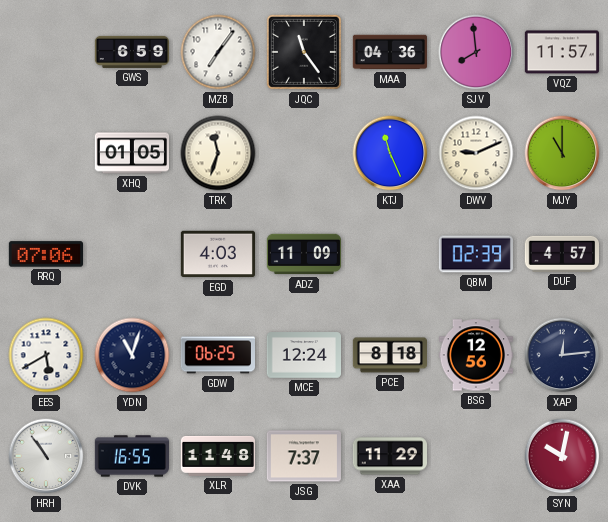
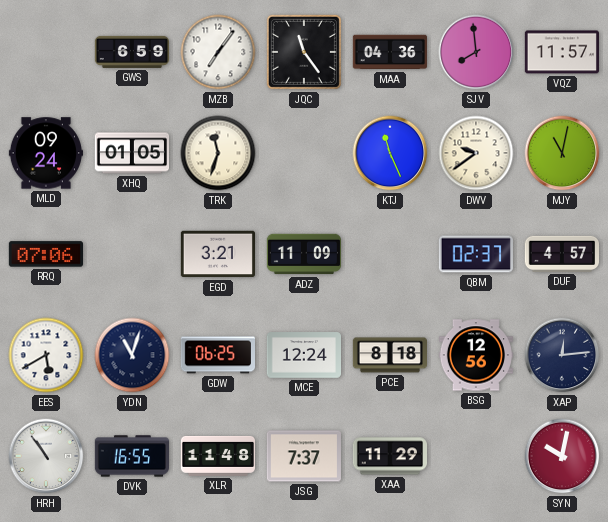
MLD: none -> 09:24 (45, 153)
DWV: 9:11 -> 9:39 (476, 153)
MJY: 11:00 -> 11:02 (562, 153)
EGD: 4:03 -> 3:21 (217, 254)
QBM: 02:39 -> 02:37 (476, 254)
